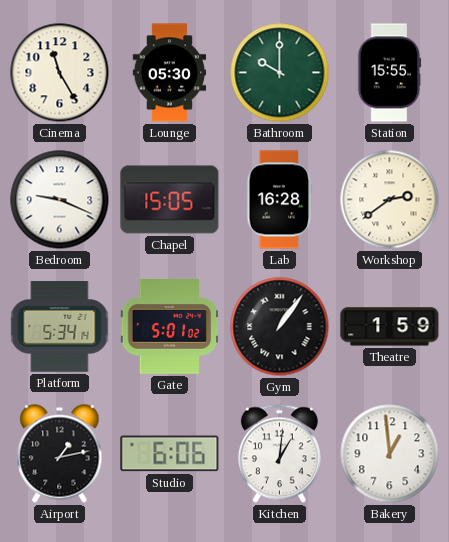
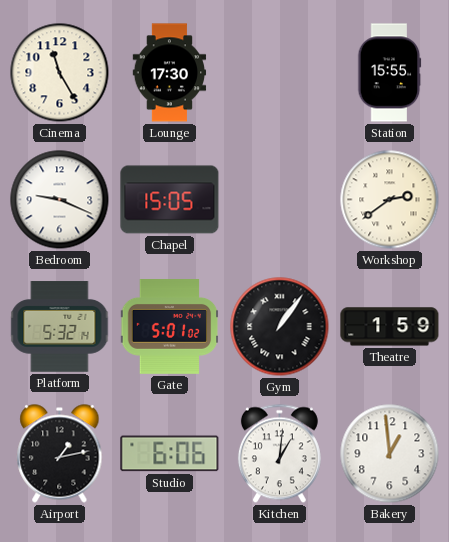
Lounge: 05:30 -> 17:30 (170, 73)
Bathroom: 10:00 -> none (280, 73)
Lab: 16:28 -> none (279, 200)
Platform: 5:34 -> 5:32 (60, 327)
